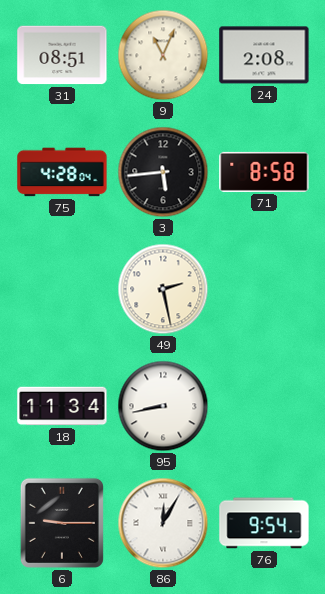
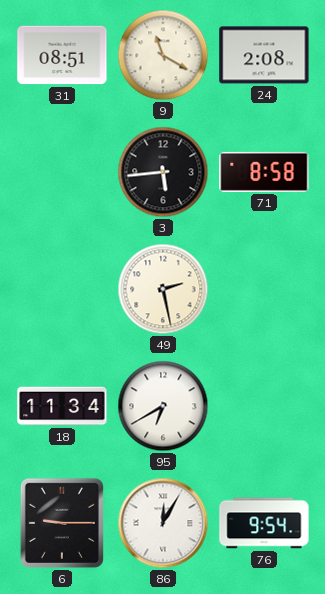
9: 11:04 -> 11:20 (163, 55)
75: 4:28 -> none (62, 172)
95: 8:43 -> 6:40 (163, 406)
